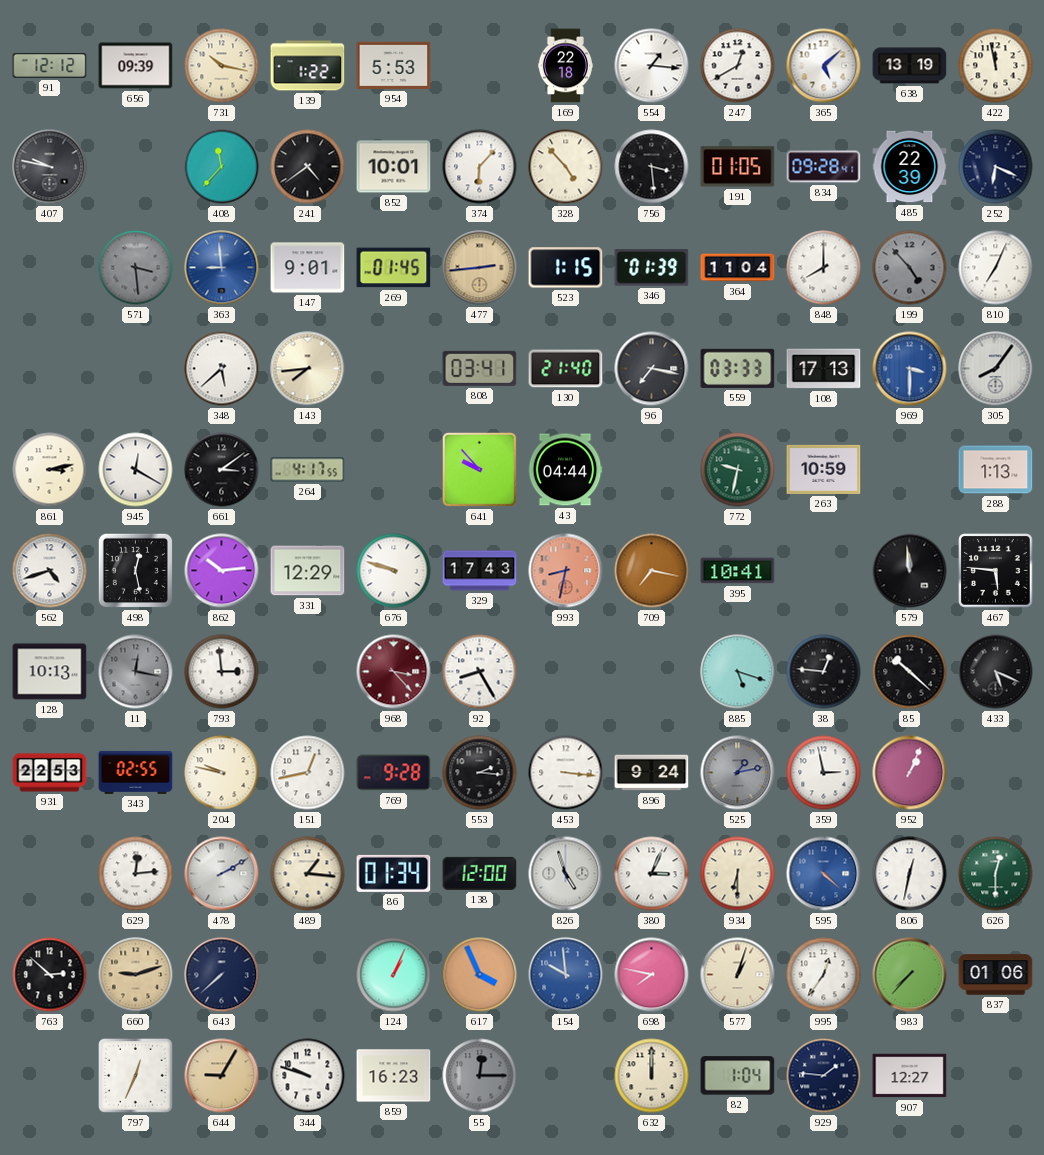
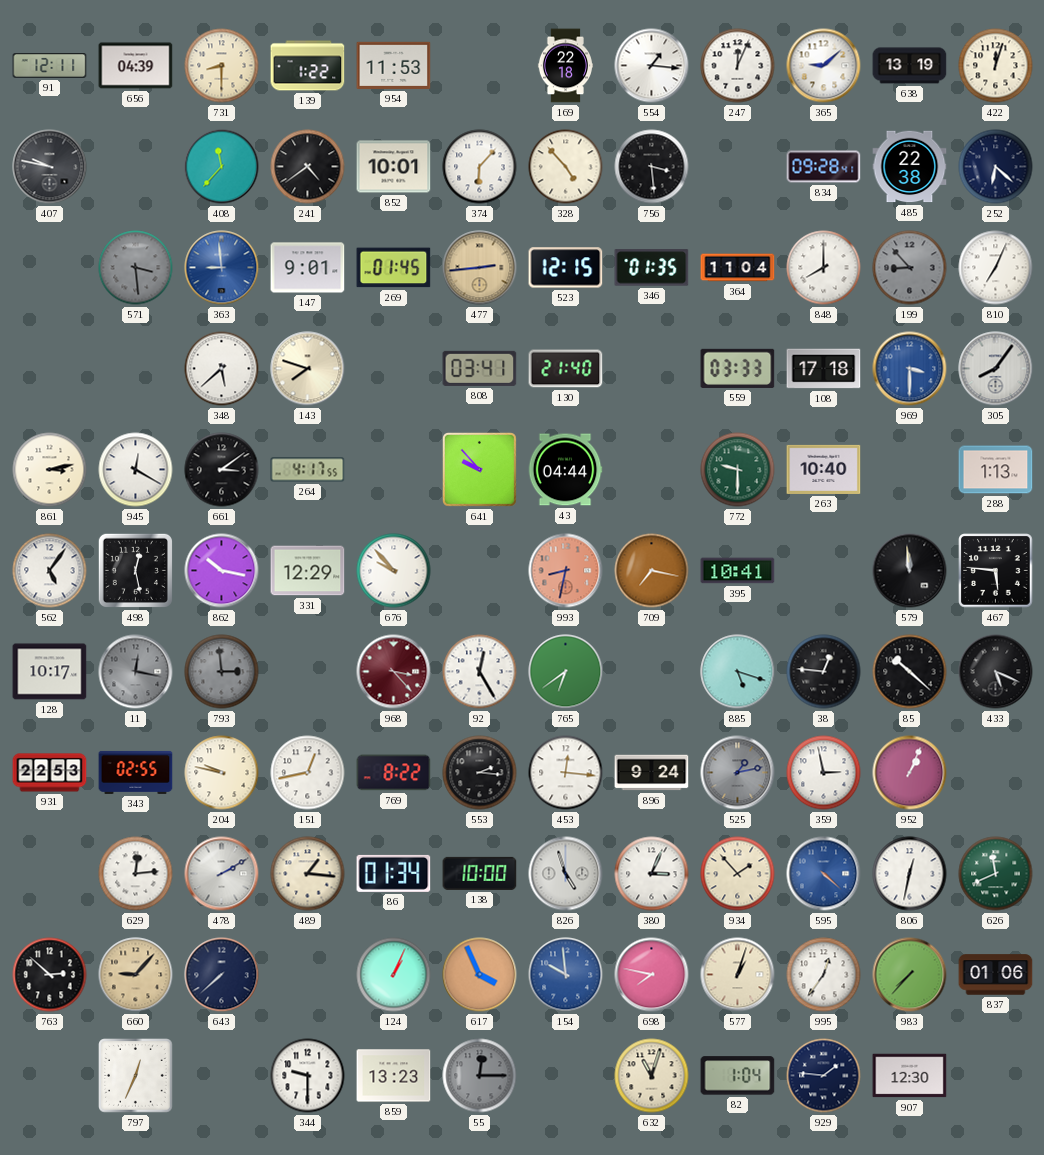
91: 12:12 -> 12:11 (50, 66)
656: 09:39 -> 04:39 (136, 66)
731: 10:17 -> 8:30 (222, 66)
954: 5:53 -> 11:53 (394, 65)
247: 12:40 -> 12:04 (738, 66)
365: 5:08 -> 9:08 (824, 66)
422: 11:58 -> 12:03 (996, 66)
191: 01:05 -> none (738, 167)
485: 22:39 -> 22:38 (910, 167)
252: 6:19 -> 6:22 (996, 167)
523: 1:15 -> 12:15 (566, 268)
346: 01:39 -> 01:35 (652, 268)
199: 4:53 -> 8:53 (910, 268)
143: 7:44 -> 7:48 (308, 369)
96: 7:17 -> none (652, 369)
108: 17:13 -> 17:18 (824, 369)
772: 9:32 -> 9:30 (738, 470)
263: 10:59 -> 10:40 (824, 469)
562: 4:42 -> 5:06 (50, 571)
862: 10:14 -> 10:17 (222, 571)
676: 9:48 -> 9:53 (394, 571)
329: 17:43 -> none (480, 571)
128: 10:13 -> 10:17 (50, 672)
793 dial: white -> grey (222, 672)
92: 8:25 -> 12:25 (480, 672)
765: none -> 6:39 (566, 672)
769: 9:28 -> 8:22 (394, 773)
453: 3:16 -> 12:16 (566, 773)
138: 12:00 -> 10:00 (480, 873)
934: 6:30 -> 1:53 (738, 874)
626: 12:30 -> 11:41 (996, 874)
660: 9:12 -> 9:07 (136, 975)
644: 9:05 -> none (222, 1076)
344: 9:48 -> 9:30 (308, 1076)
859: 16:23 -> 13:23 (394, 1076)
632: 12:00 -> 11:03 (652, 1076)
907: 12:27 -> 12:30 (910, 1076)
